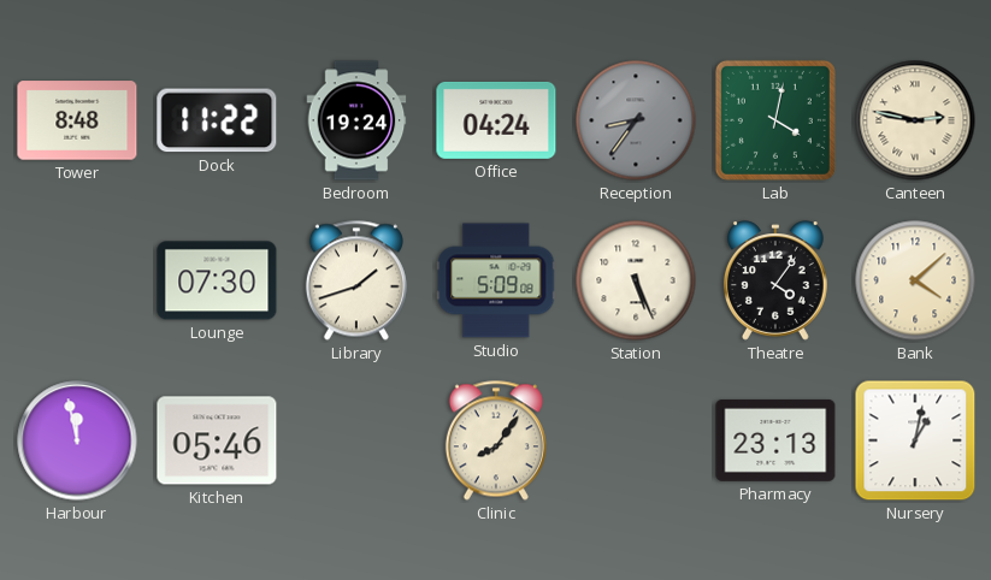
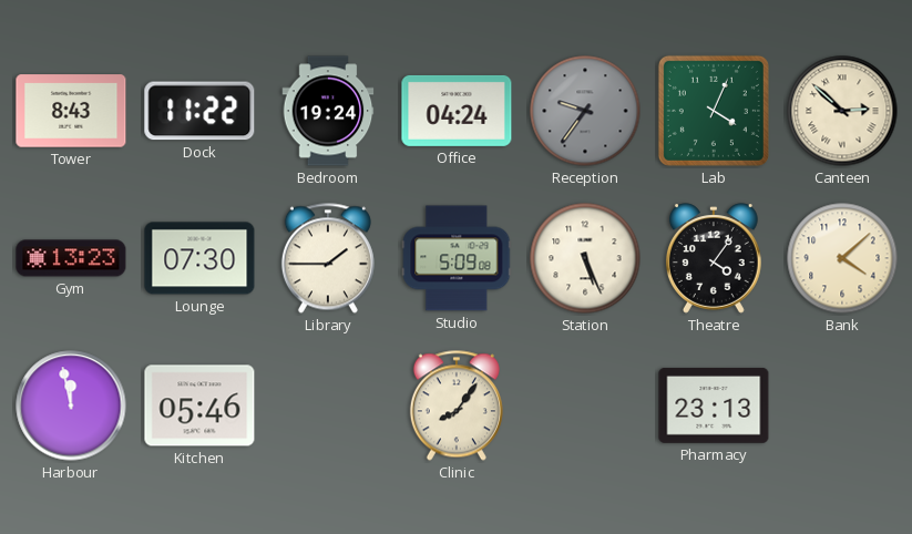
Tower: 8:48 -> 8:43 (71, 111)
Reception: 8:36 -> 9:36 (585, 111)
Lab: 4:02 -> 4:04 (714, 111)
Canteen: 2:47 -> 2:52 (842, 111)
Gym: none -> 13:23 (71, 258)
Library: 1:42 -> 1:45 (328, 258)
Nursery: 1:02 -> none (915, 440)
